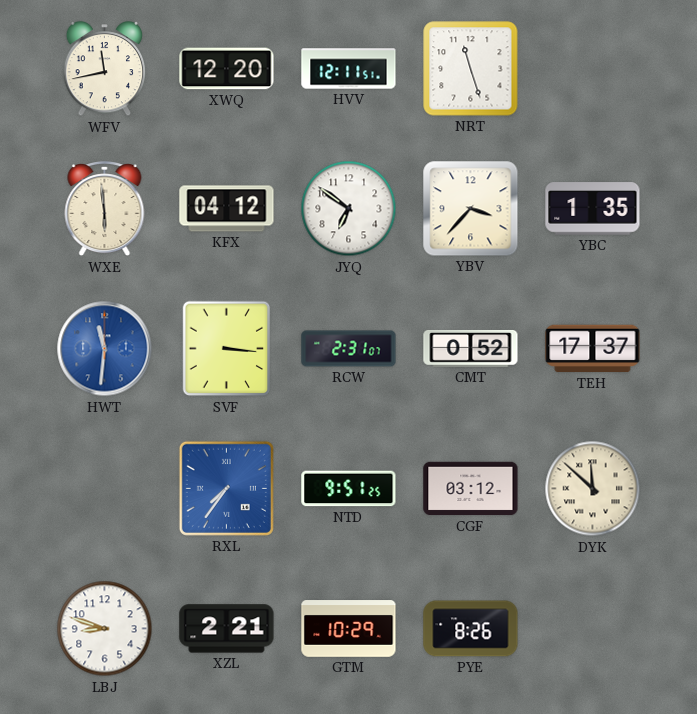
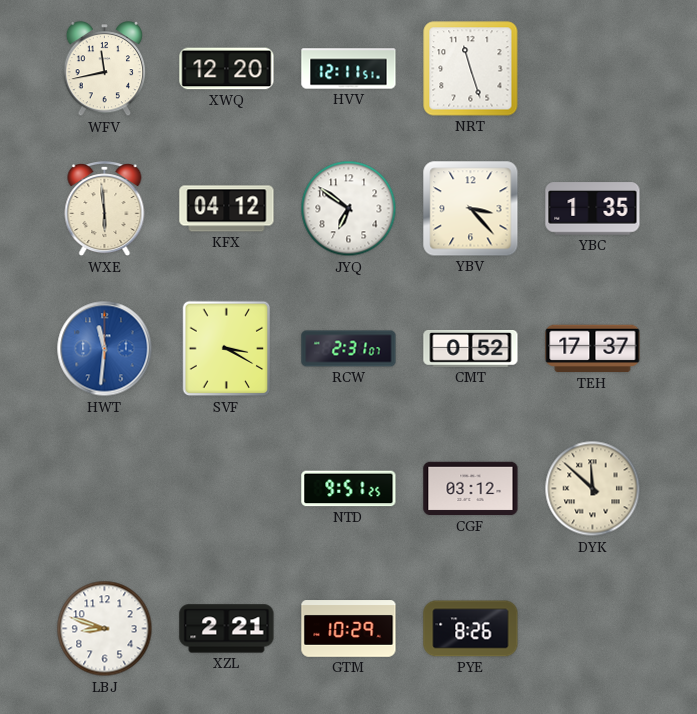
YBV: 3:37 -> 3:23 (471, 209)
SVF: 3:16 -> 3:20 (227, 349)
RXL: 7:36 -> none (226, 488)
